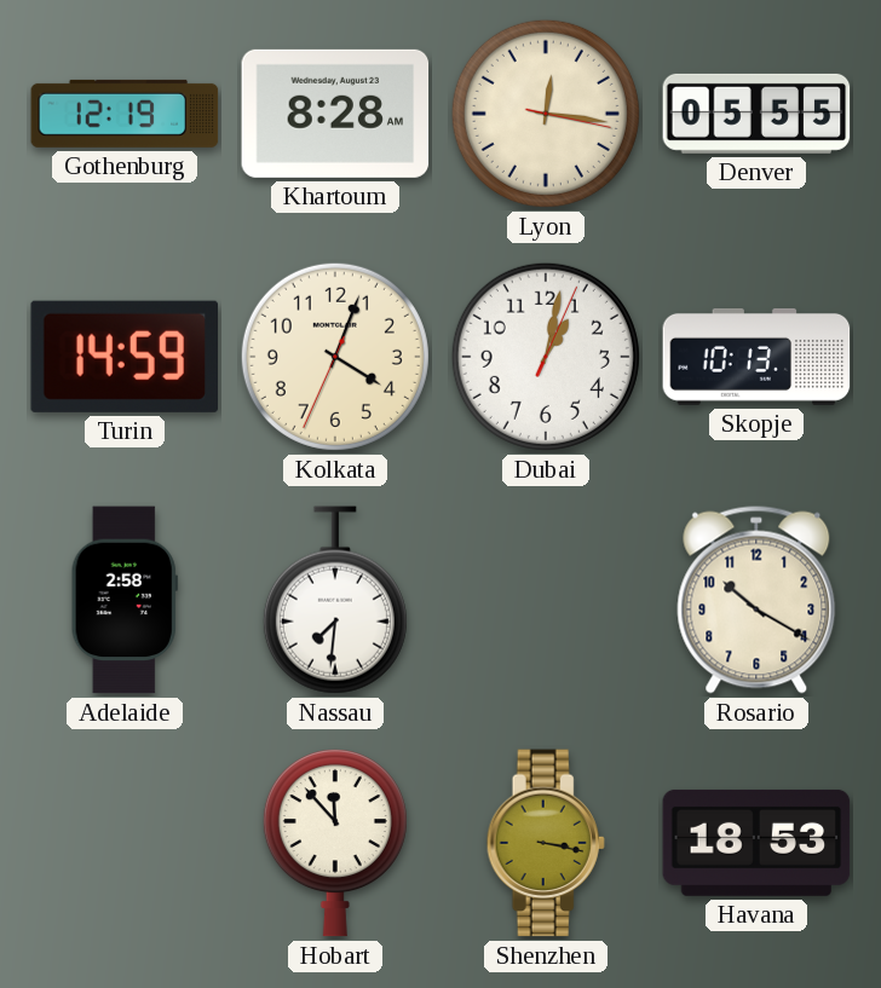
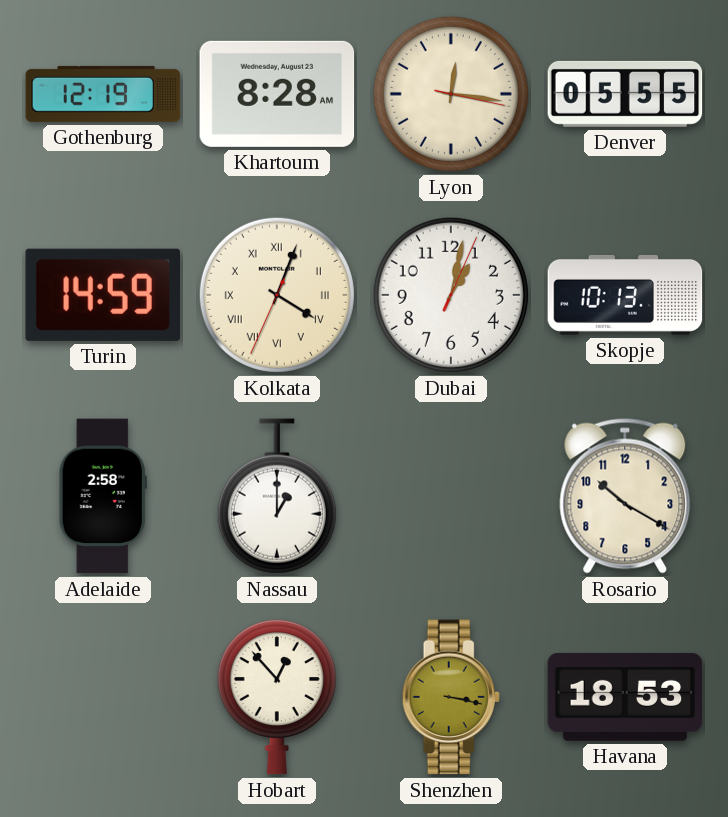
Kolkata numerals: Arabic -> Roman (277, 295)
Nassau: 7:31 -> 1:00 (277, 496)
Hobart: 11:53 -> 12:53 (277, 697)
